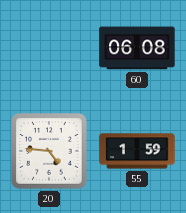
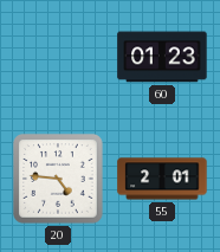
60: 06:08 -> 01:23 (162, 57)
55: 1:59 -> 2:01 (162, 179)
